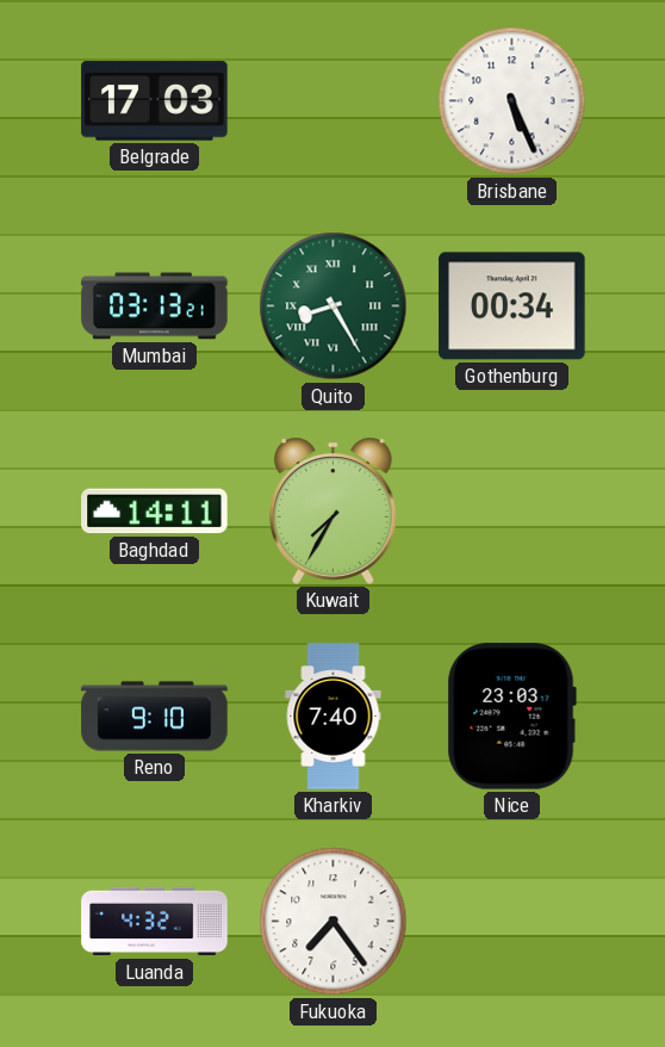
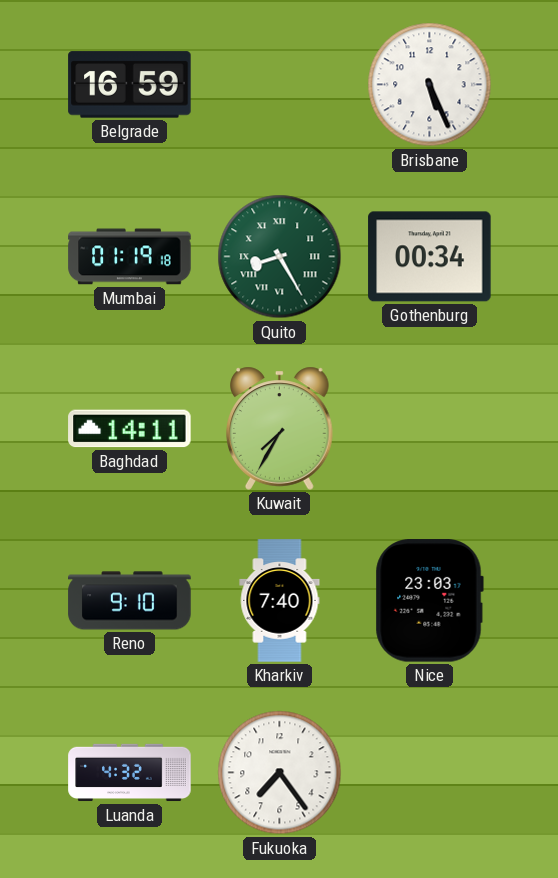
Belgrade: 17:03 -> 16:59 (130, 85)
Mumbai: 03:13 -> 01:19 (130, 257)
